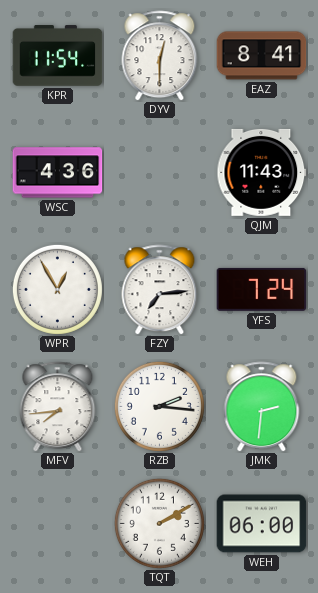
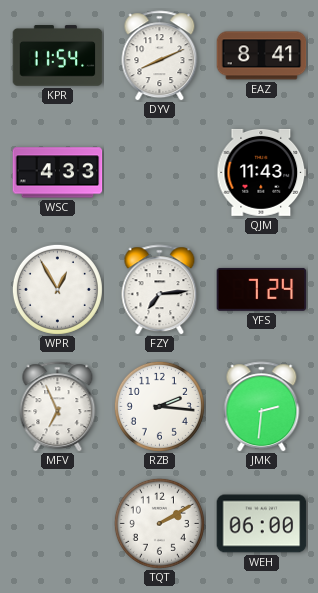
DYV: 12:30 -> 8:11 (160, 56)
WSC: 4:36 -> 4:33 (58, 173)
MFV: 7:44 -> 6:56 (58, 407)
